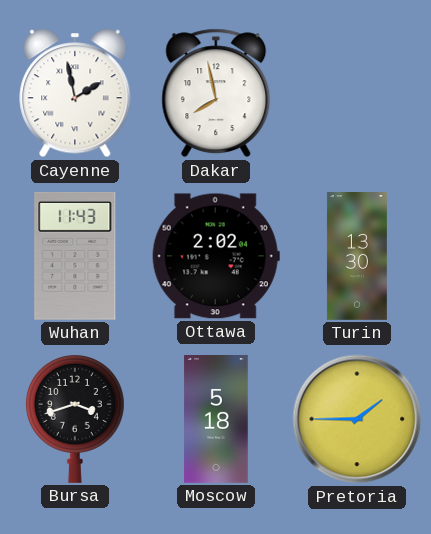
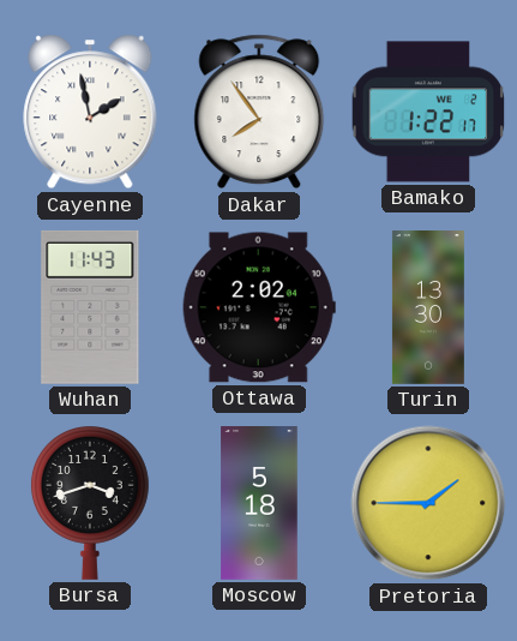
Dakar: 7:58 -> 7:54 (259, 112)
Bamako: none -> 1:22 (428, 112)
